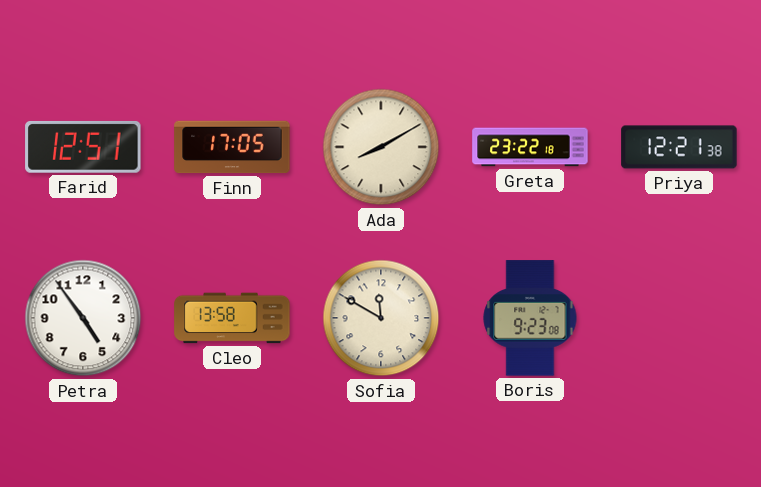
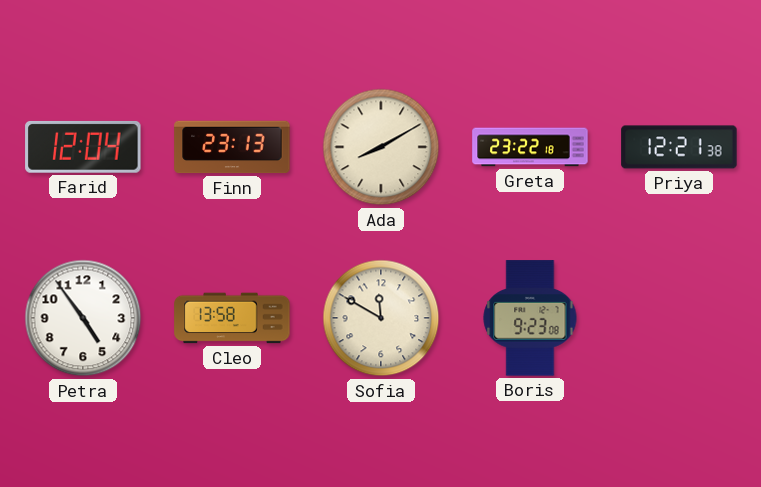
Farid: 12:51 -> 12:04 (83, 147)
Finn: 17:05 -> 23:13 (232, 147)
